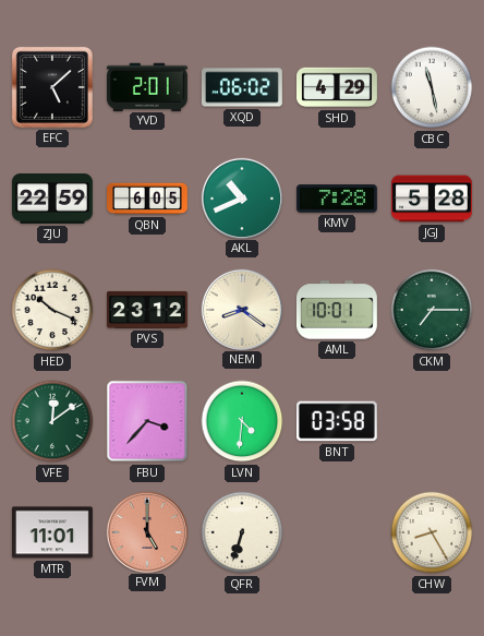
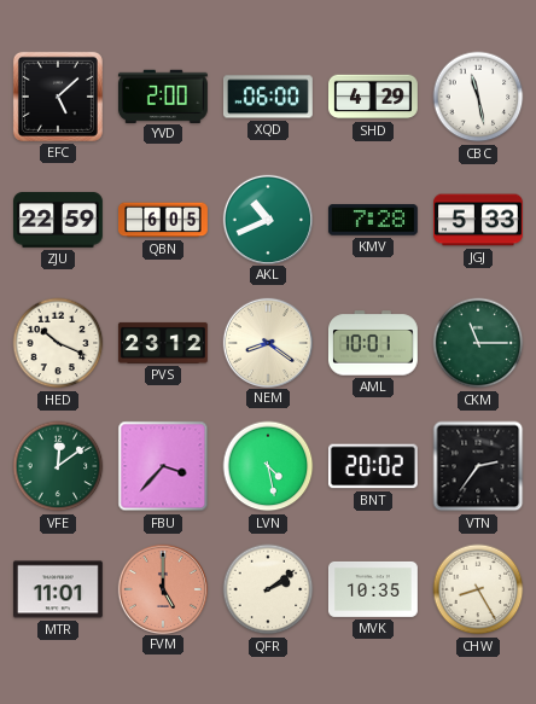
YVD: 2:01 -> 2:00 (163, 95)
XQD: 06:02 -> 06:00 (268, 97)
JGJ: 5:28 -> 5:33 (479, 220)
CKM: 7:15 -> 11:15 (478, 343)
LVN: 4:31 -> 4:28 (268, 466)
BNT: 03:58 -> 20:02 (373, 466)
VTN: none -> 2:36 (478, 466)
QFR: 6:33 -> 2:09 (268, 589)
MVK: none -> 10:35 (373, 589)
